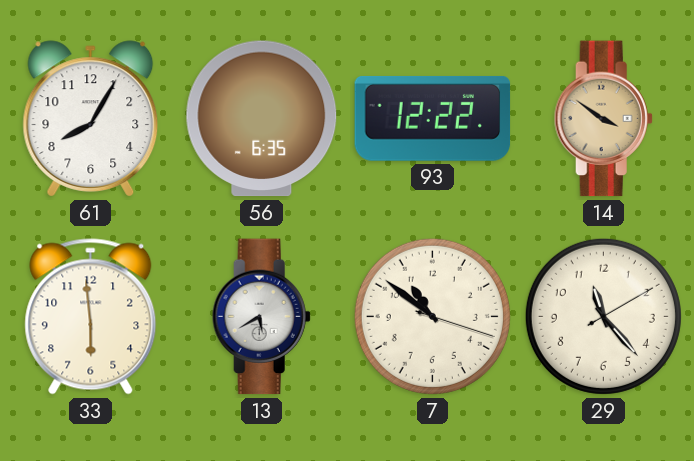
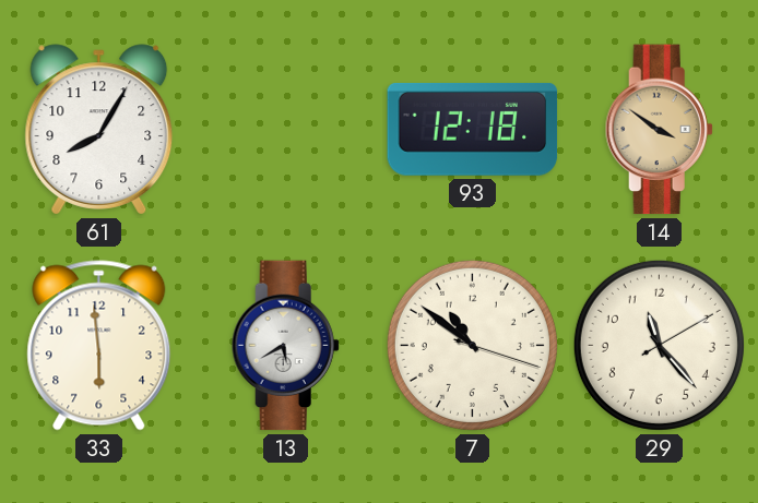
56: 6:35 -> none (262, 119)
93: 12:22 -> 12:18 (473, 129)
